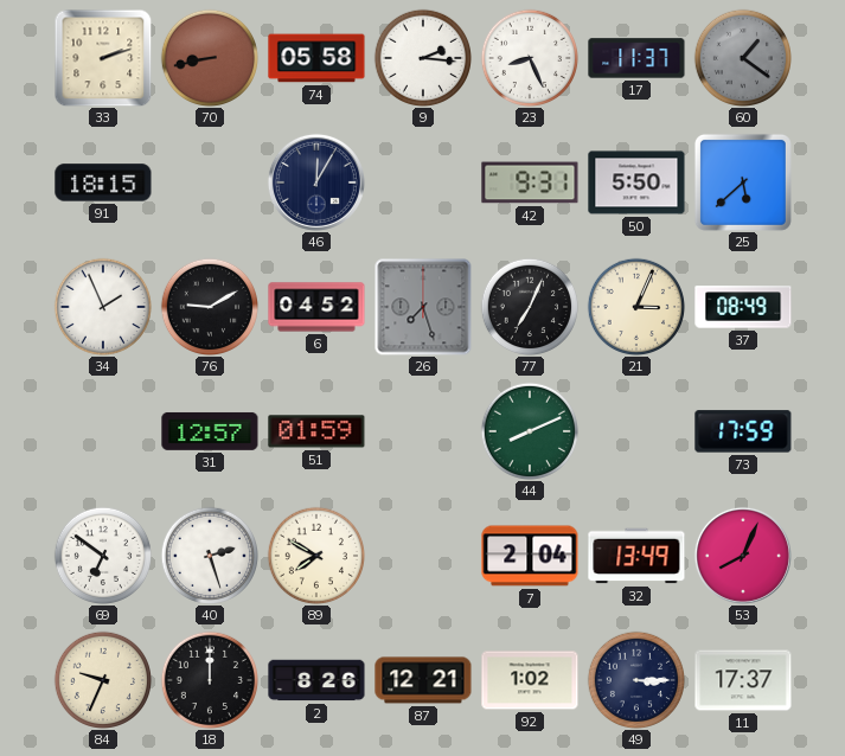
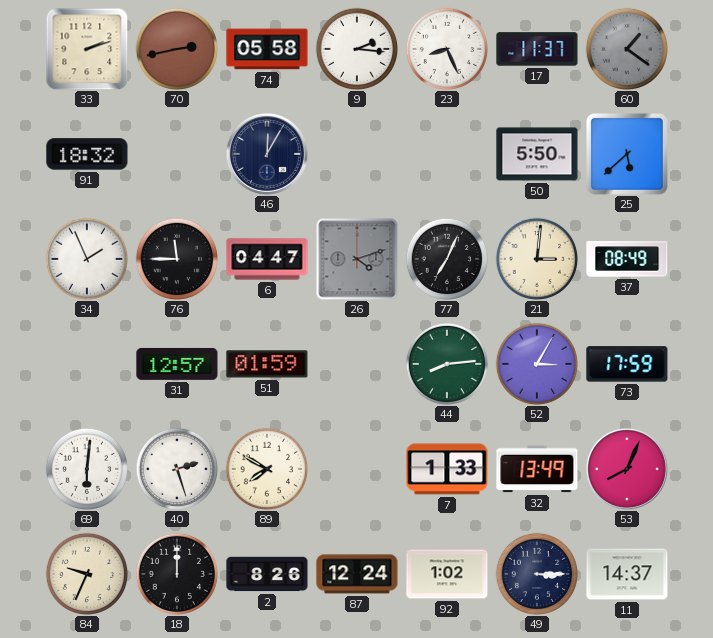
70: 8:43 -> 2:43 (176, 48)
91: 18:15 -> 18:32 (87, 154)
42: 9:31 -> none (530, 182)
76: 9:10 -> 11:45 (176, 258)
6: 04:52 -> 04:47 (267, 259)
26: 7:27 -> 4:12 (357, 259)
21: 3:04 -> 3:01 (536, 258)
44: 8:11 -> 8:14 (446, 363)
52: none -> 3:05 (536, 363)
69: 6:51 -> 6:01 (86, 468)
7: 2:04 -> 1:33 (447, 469)
87: 12:21 -> 12:24 (357, 574)
11: 17:37 -> 14:37 (627, 574)
